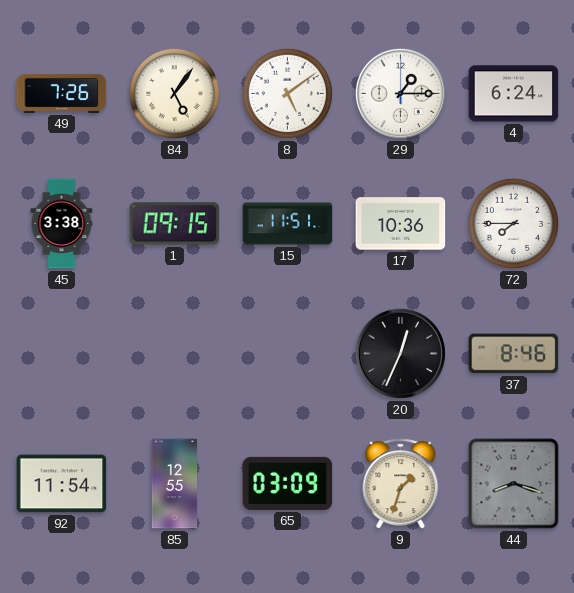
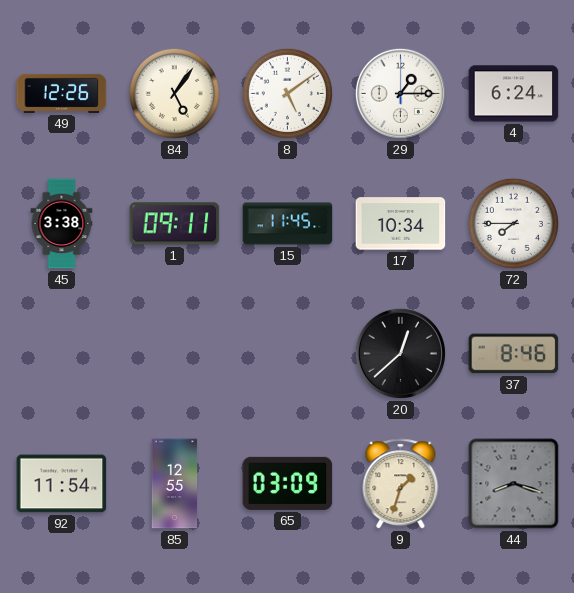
49: 7:26 -> 12:26 (62, 93)
1: 09:15 -> 09:11 (175, 224)
15: 11:51 -> 11:45 (288, 224)
17: 10:36 -> 10:34 (401, 224)
20: 12:34 -> 12:38 (400, 353)
